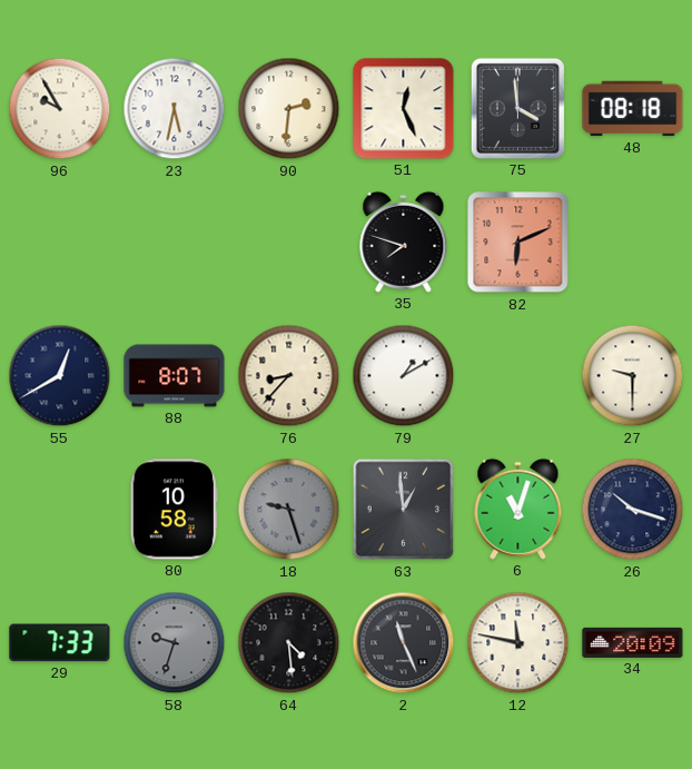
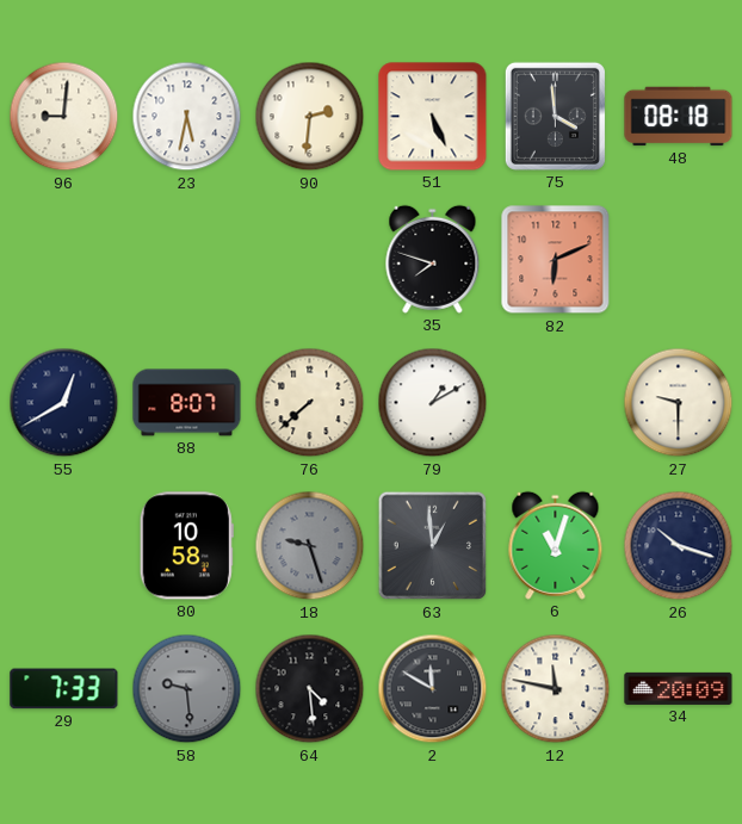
96: 9:55 -> 9:01 (64, 117)
51: 12:26 -> 5:26 (433, 117)
76: 8:37 -> 7:38 (310, 403)
58: 9:33 -> 9:29 (187, 689)
2: 11:26 -> 11:50 (433, 689)
